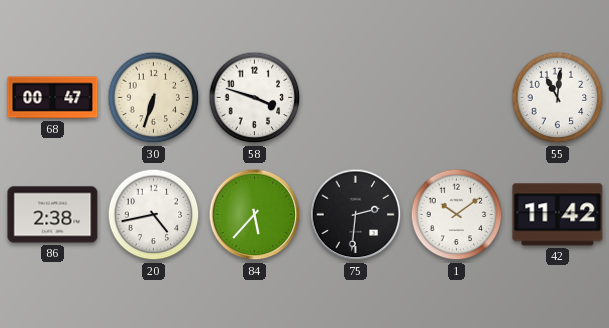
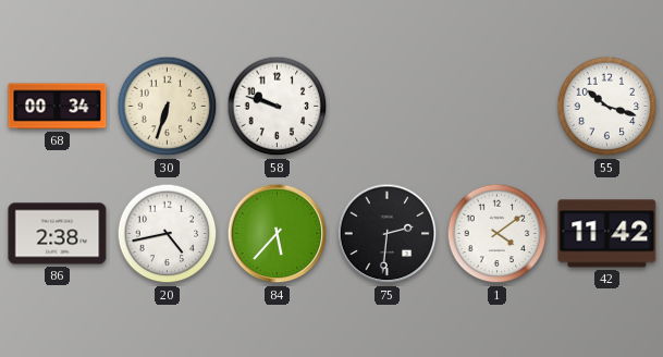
68: 00:47 -> 00:34 (58, 107)
58: 3:48 -> 9:48 (278, 107)
55: 11:01 -> 10:18 (607, 107)
1: 10:09 -> 4:09 (498, 234)
